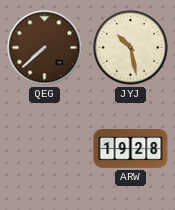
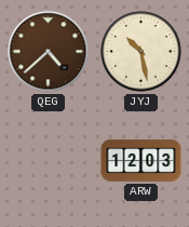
QEG: 7:38 -> 4:38 (49, 52)
ARW: 19:28 -> 12:03 (141, 161)
